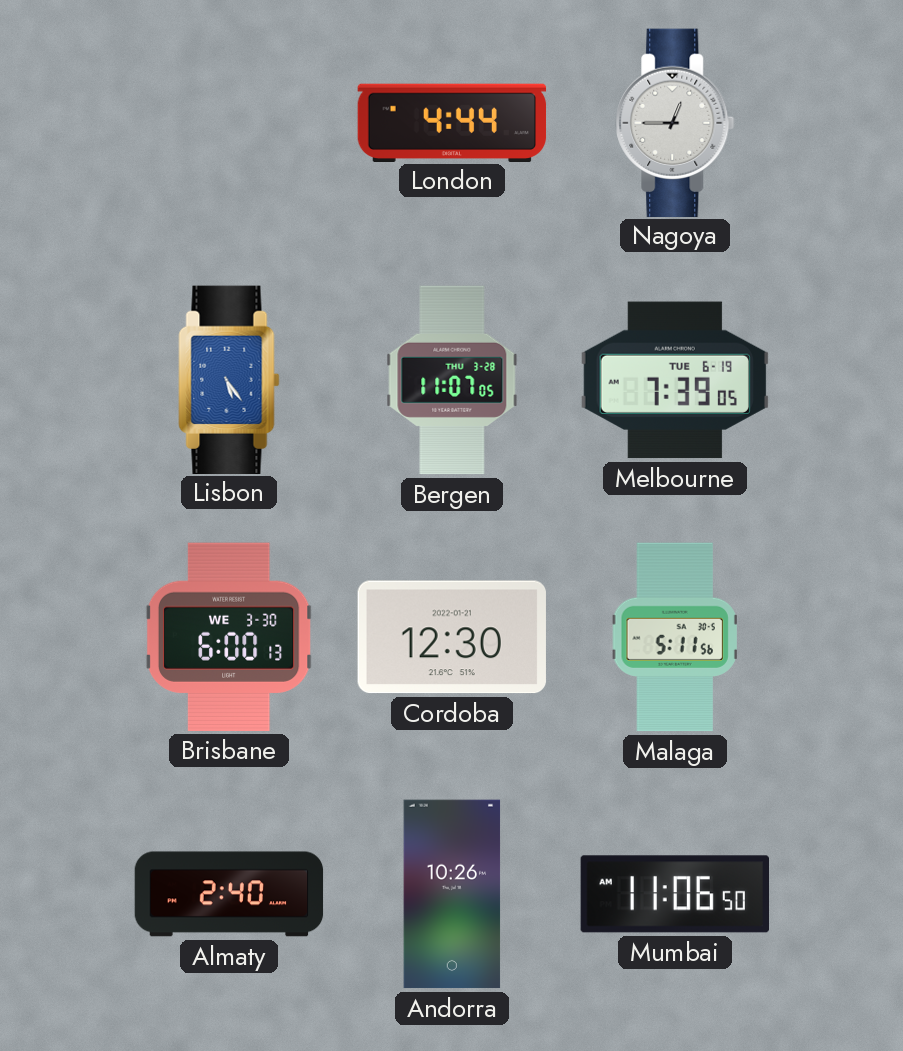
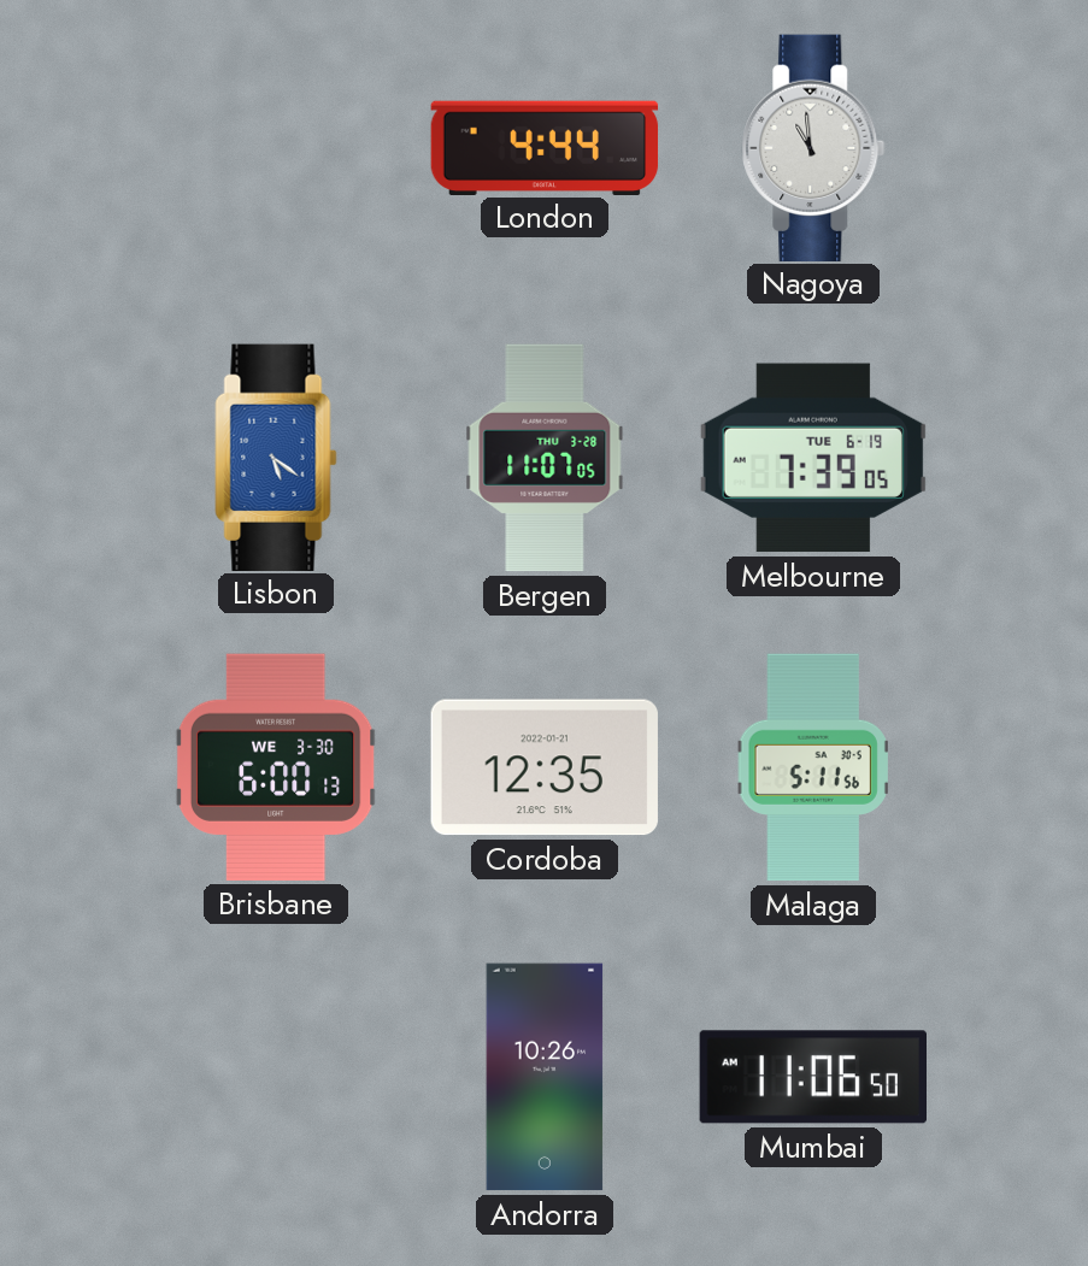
Nagoya: 12:45 -> 10:59 (813, 147)
Lisbon: 5:24 -> 5:21 (276, 457)
Cordoba: 12:30 -> 12:35 (545, 767)
Almaty: 2:40 -> none (229, 894)
